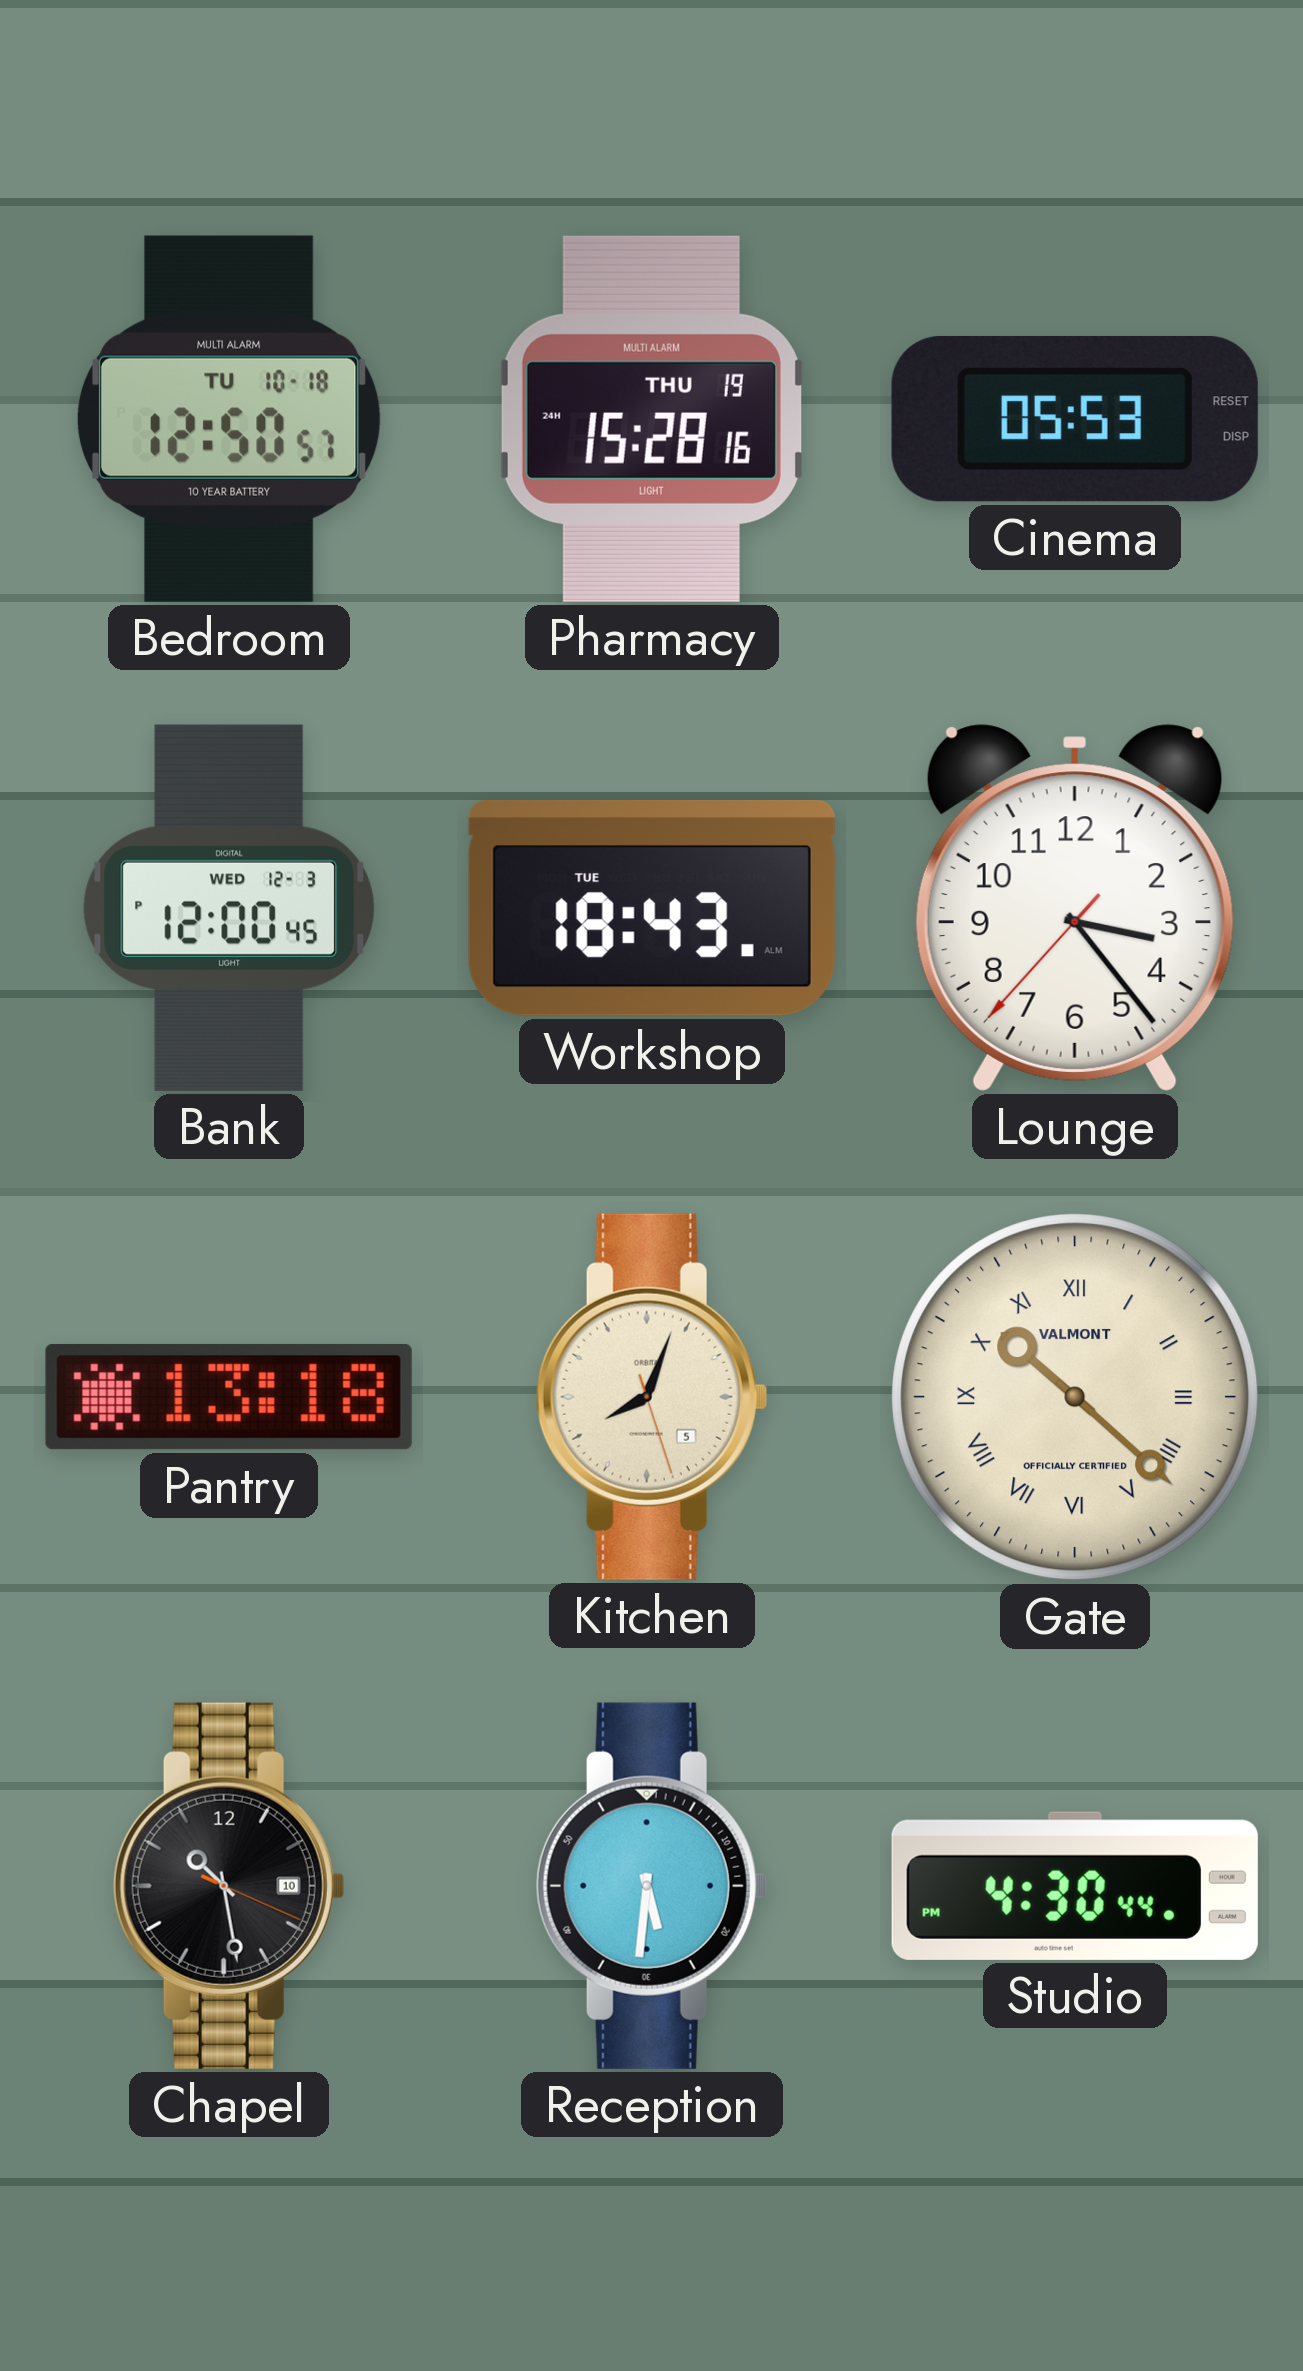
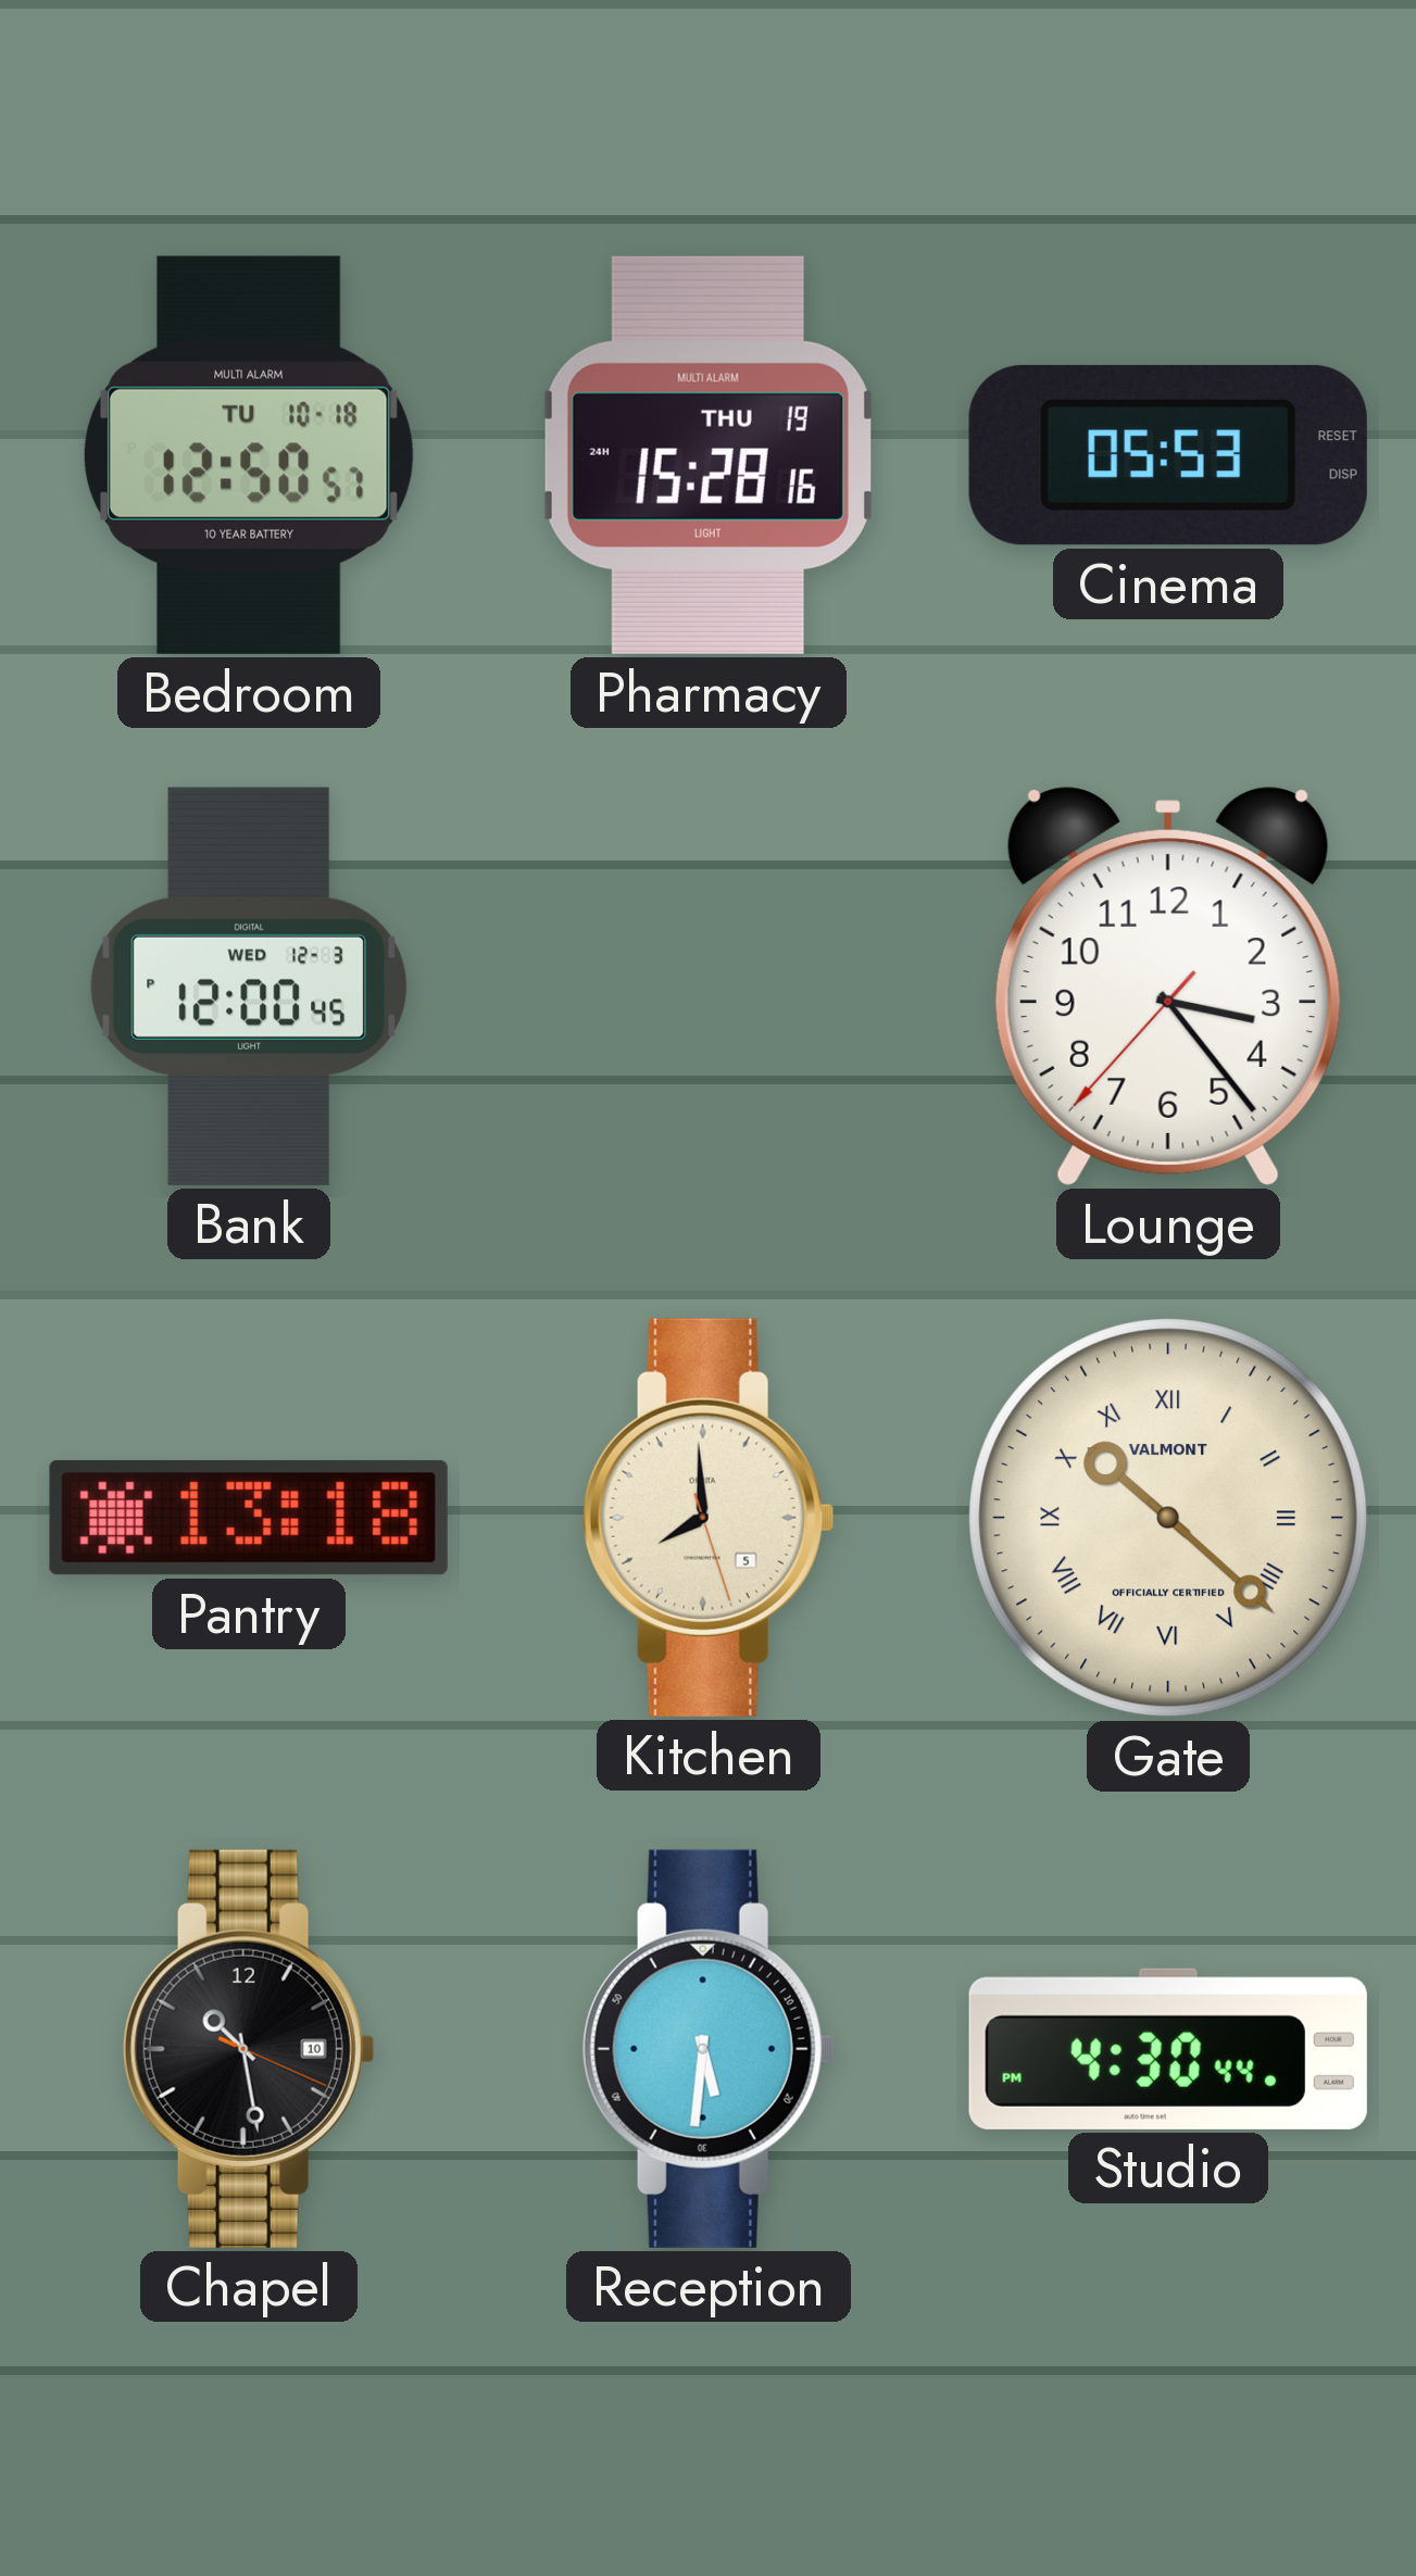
Workshop: 18:43 -> none (652, 908)
Kitchen: 8:03 -> 7:59 (709, 1518)
